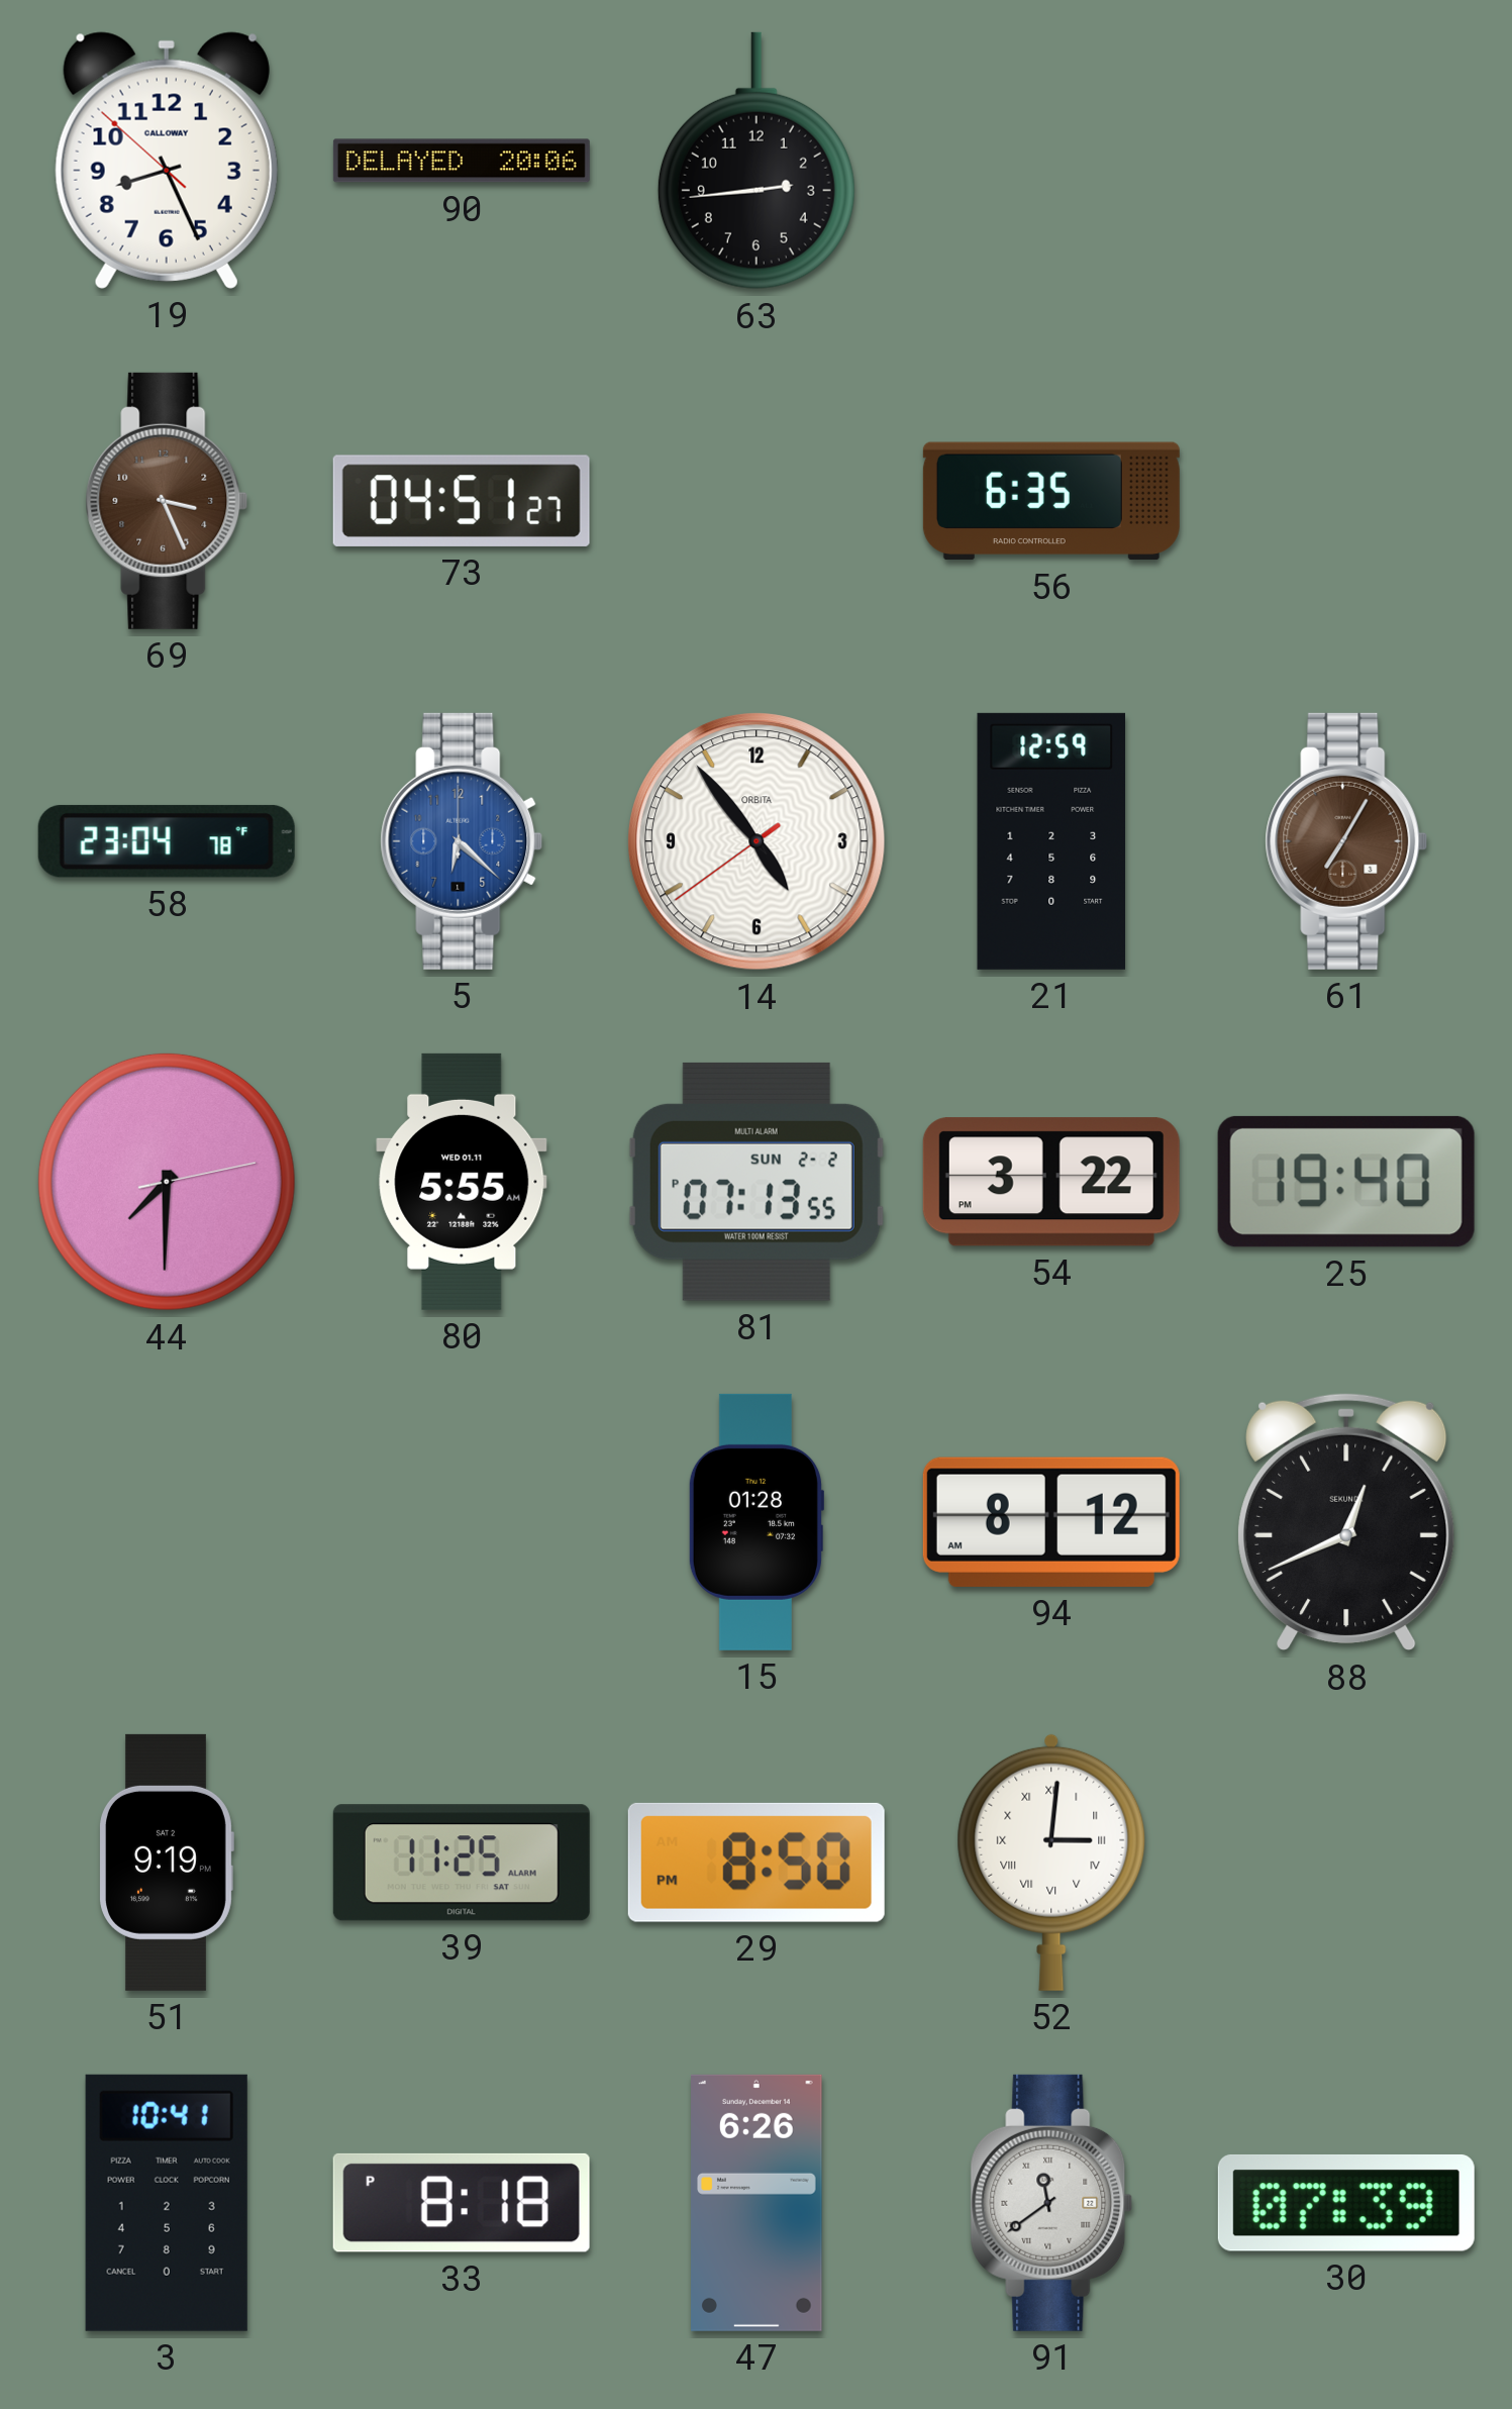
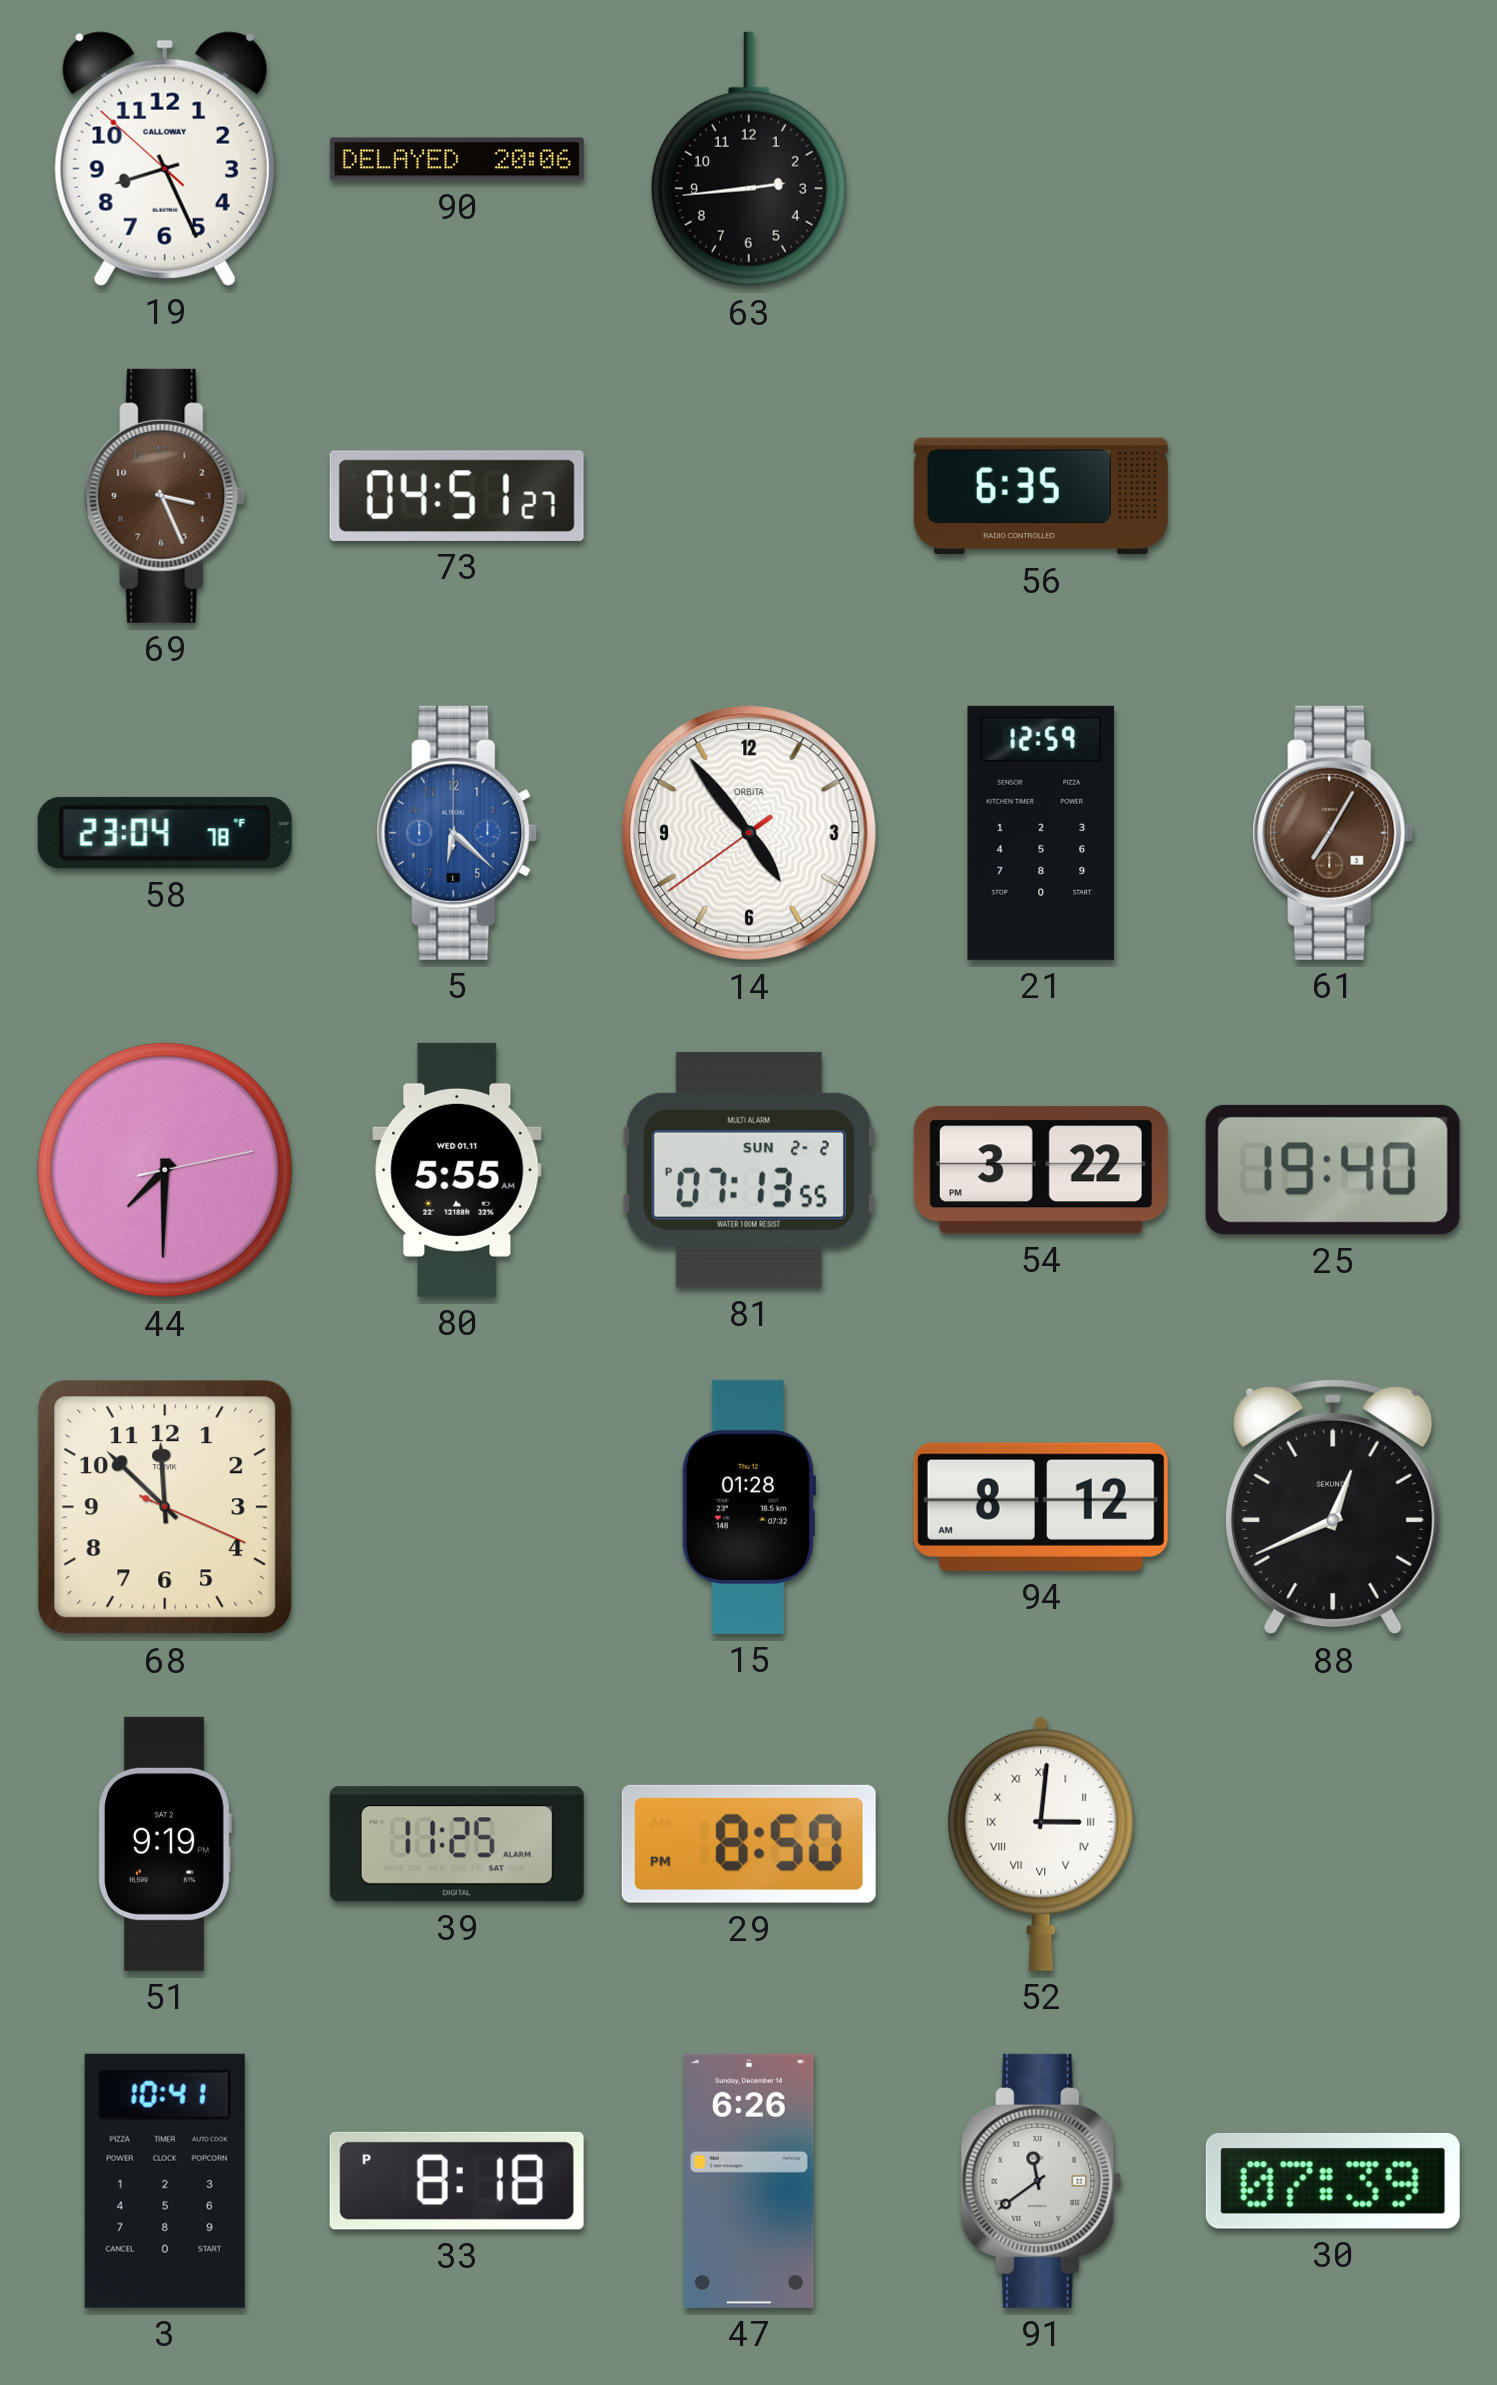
68: none -> 11:52 (165, 1507)
